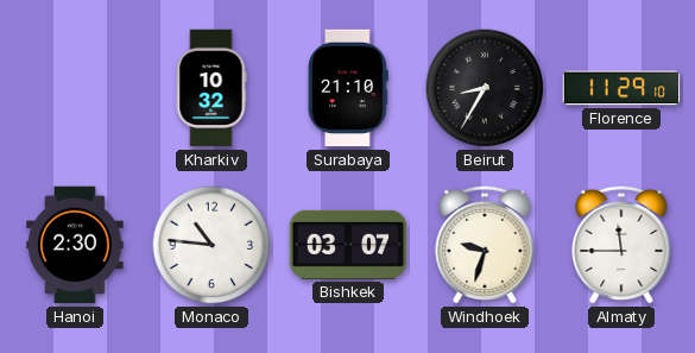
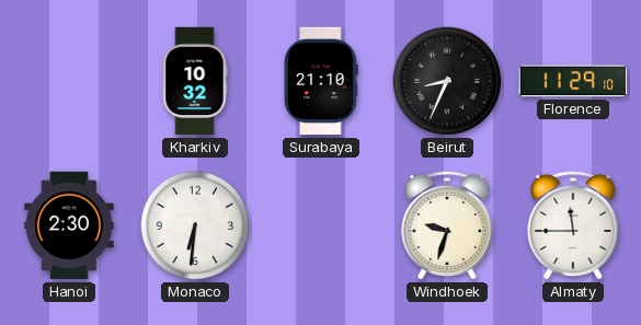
Beirut: 8:35 -> 8:34 (447, 81)
Monaco: 10:46 -> 6:31 (195, 225)
Bishkek: 03:07 -> none (348, 245)
